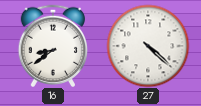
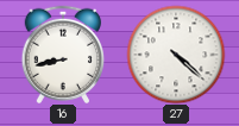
16: 8:39 -> 8:43 (62, 53)
